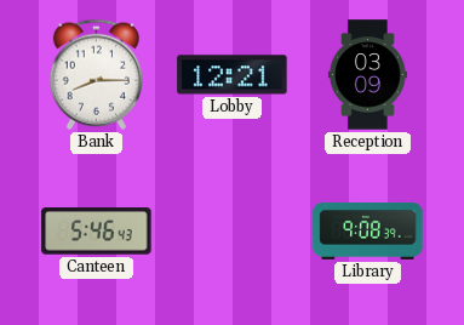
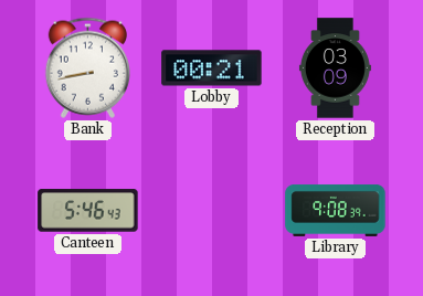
Bank: 8:15 -> 8:43 (87, 67)
Lobby: 12:21 -> 00:21 (212, 68)
